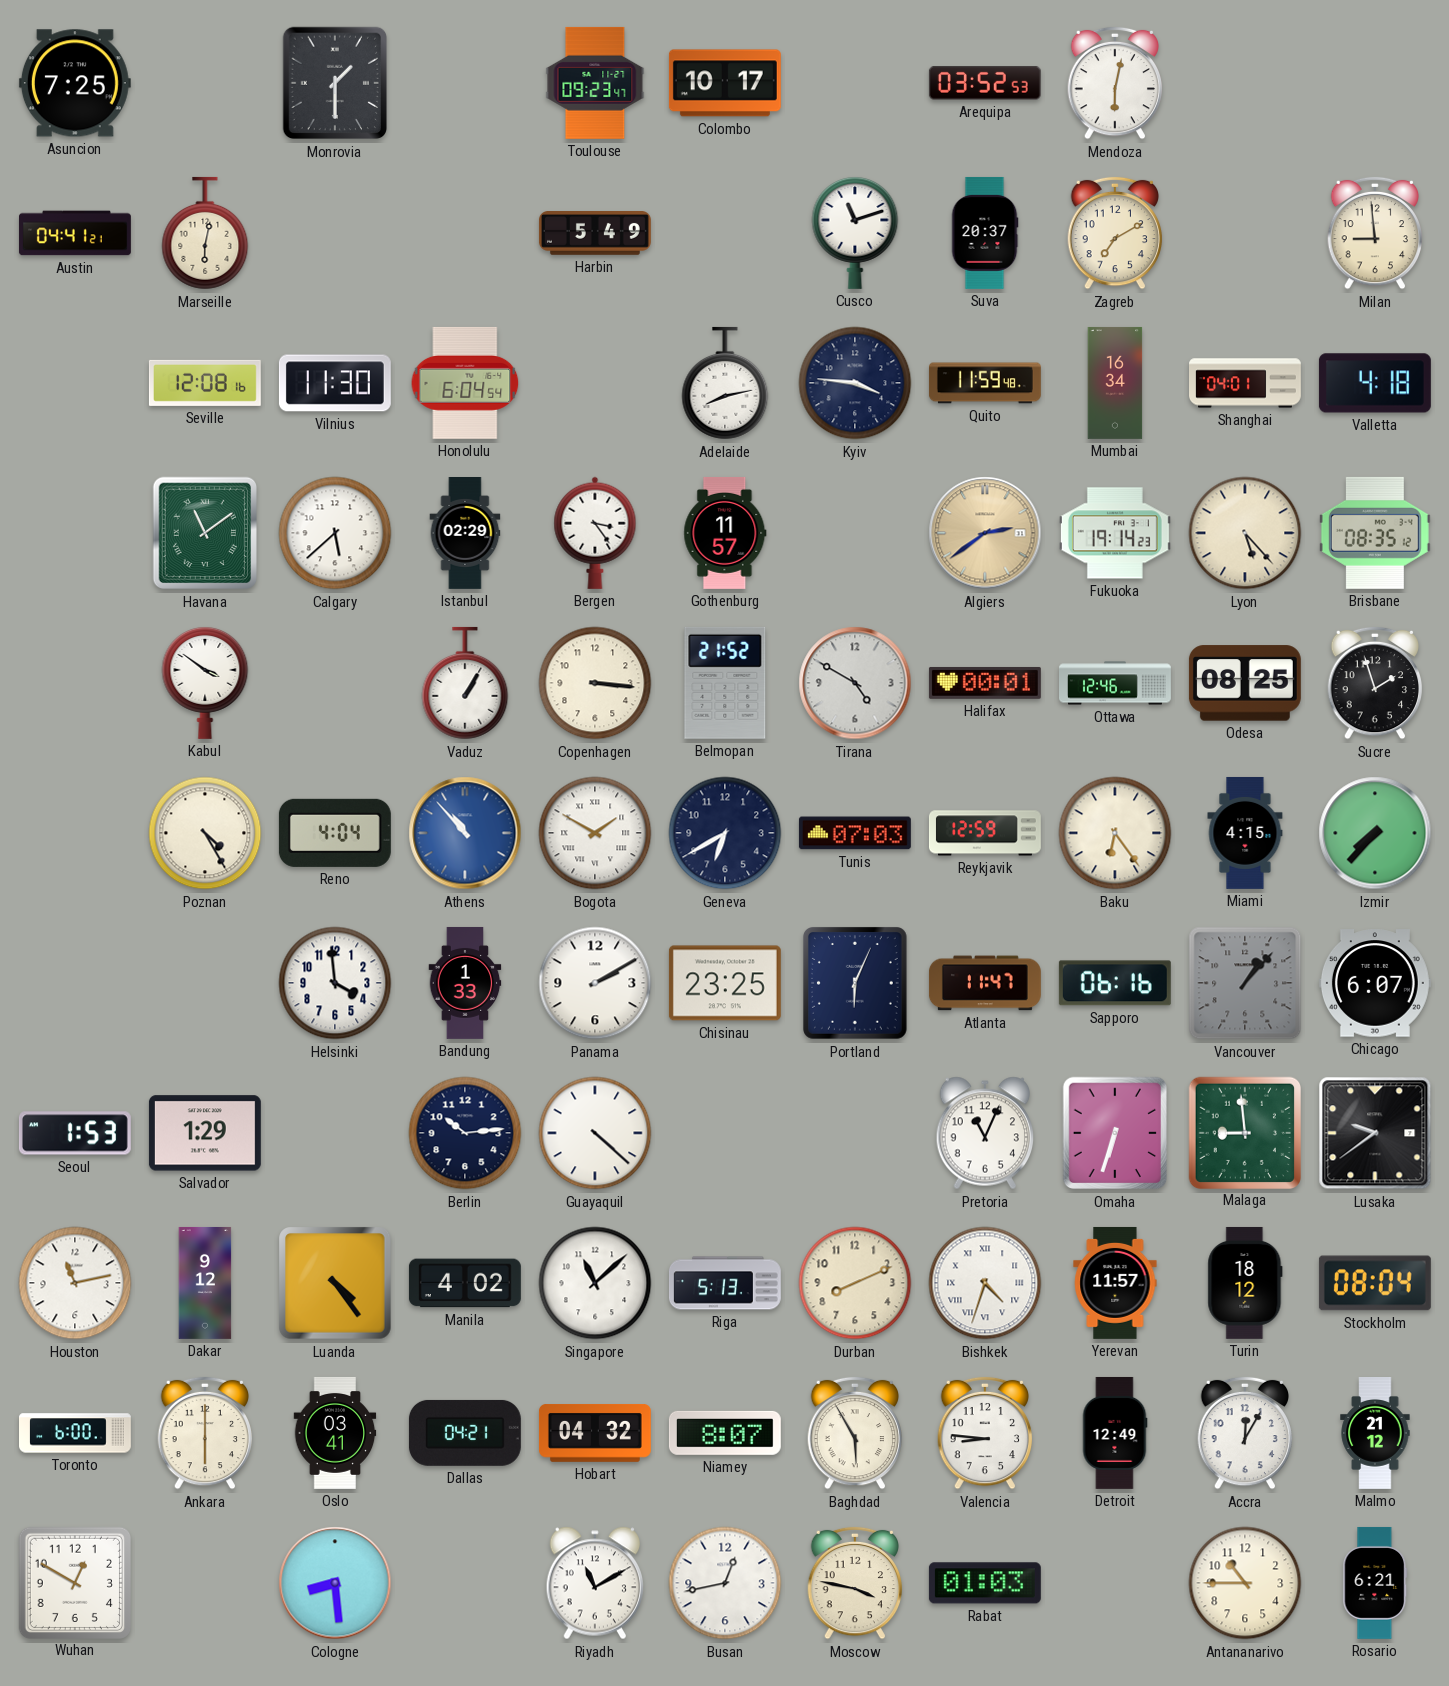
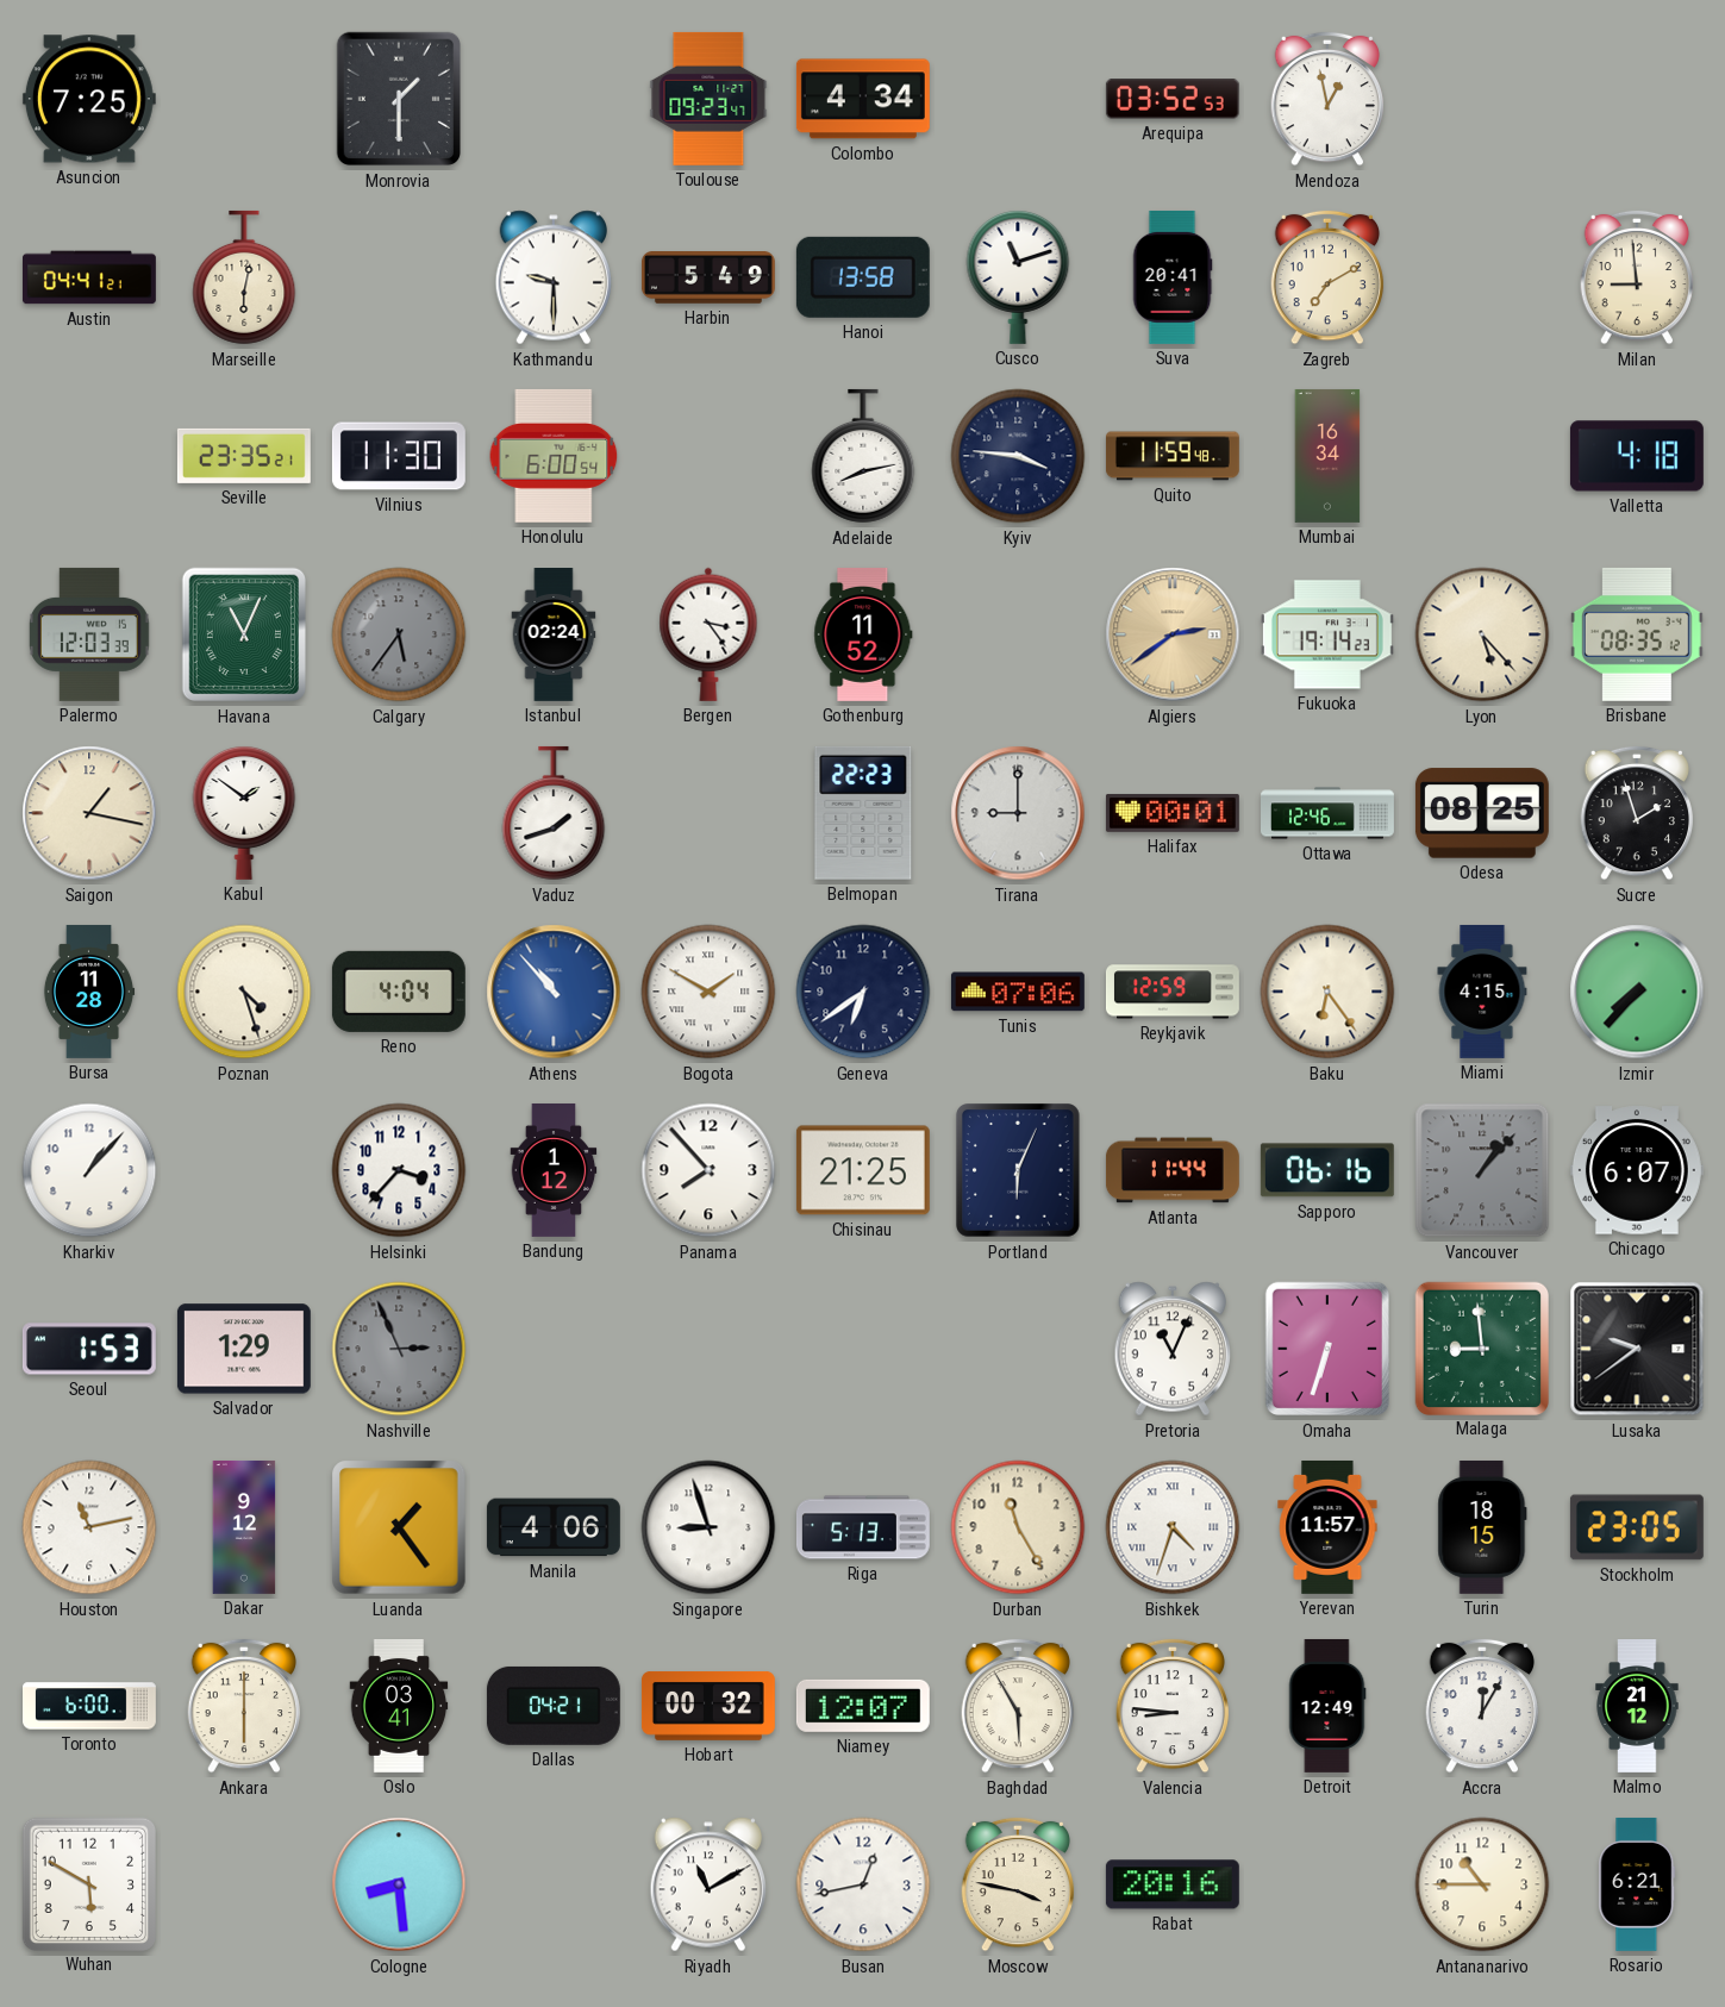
Colombo: 10:17 -> 4:34 (863, 99)
Mendoza: 6:02 -> 12:58 (1327, 99)
Kathmandu: none -> 9:30 (554, 277)
Hanoi: none -> 13:58 (863, 277)
Suva: 20:37 -> 20:41 (1173, 277)
Seville: 12:08 -> 23:35 (244, 456)
Honolulu: 6:04 -> 6:00 (554, 456)
Shanghai: 04:01 -> none (1246, 383)
Palermo: none -> 12:03 (89, 634)
Havana: 11:09 -> 11:04 (243, 634)
Calgary: 5:38 -> 5:36 (399, 634)
Calgary dial: white -> grey (399, 634)
Istanbul: 02:29 -> 02:24 (554, 636)
Gothenburg: 11:57 -> 11:52 (863, 634)
Saigon: none -> 1:17 (89, 813)
Kabul: 3:51 -> 1:51 (244, 812)
Vaduz: 1:05 -> 1:42 (554, 813)
Copenhagen: 3:16 -> none (595, 683)
Belmopan: 21:52 -> 22:23 (863, 813)
Tirana: 4:50 -> 9:00 (1018, 813)
Bursa: none -> 11:28 (89, 992)
Poznan: 4:25 -> 4:27 (244, 992)
Geneva: 6:40 -> 6:39 (863, 992)
Tunis: 07:03 -> 07:06 (1018, 992)
Kharkiv: none -> 1:07 (89, 1170)
Helsinki: 3:59 -> 3:37 (399, 1170)
Bandung: 1:33 -> 1:12 (554, 1170)
Panama: 2:10 -> 7:53 (708, 1170)
Chisinau: 23:25 -> 21:25 (863, 1170)
Atlanta: 11:47 -> 11:44 (1173, 1170)
Nashville: none -> 2:56 (399, 1349)
Berlin: 10:14 -> none (465, 1133)
Guayaquil: 4:22 -> none (595, 1133)
Luanda: 4:24 -> 1:24 (399, 1527)
Manila: 4:02 -> 4:06 (554, 1527)
Singapore: 11:08 -> 8:57 (708, 1527)
Durban: 8:11 -> 11:25 (1018, 1527)
Turin: 18:12 -> 18:15 (1482, 1527)
Stockholm: 08:04 -> 23:05 (1637, 1527)
Hobart: 04:32 -> 00:32 (708, 1707)
Niamey: 8:07 -> 12:07 (863, 1706)
Wuhan: 12:50 -> 5:50 (88, 1883)
Rabat: 01:03 -> 20:16 (1173, 1884)
